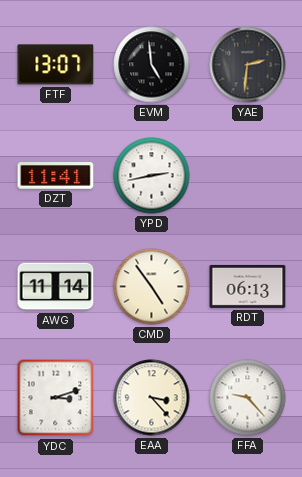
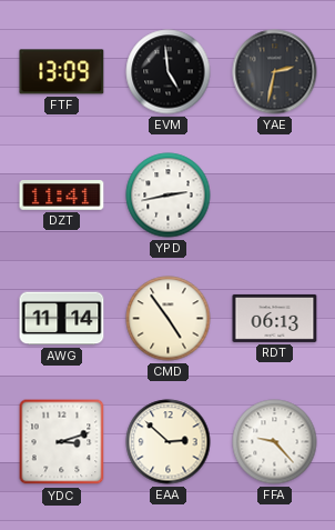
FTF: 13:07 -> 13:09 (62, 72)
YAE: 2:31 -> 2:32 (275, 72)
EAA: 3:23 -> 2:52 (169, 442)
